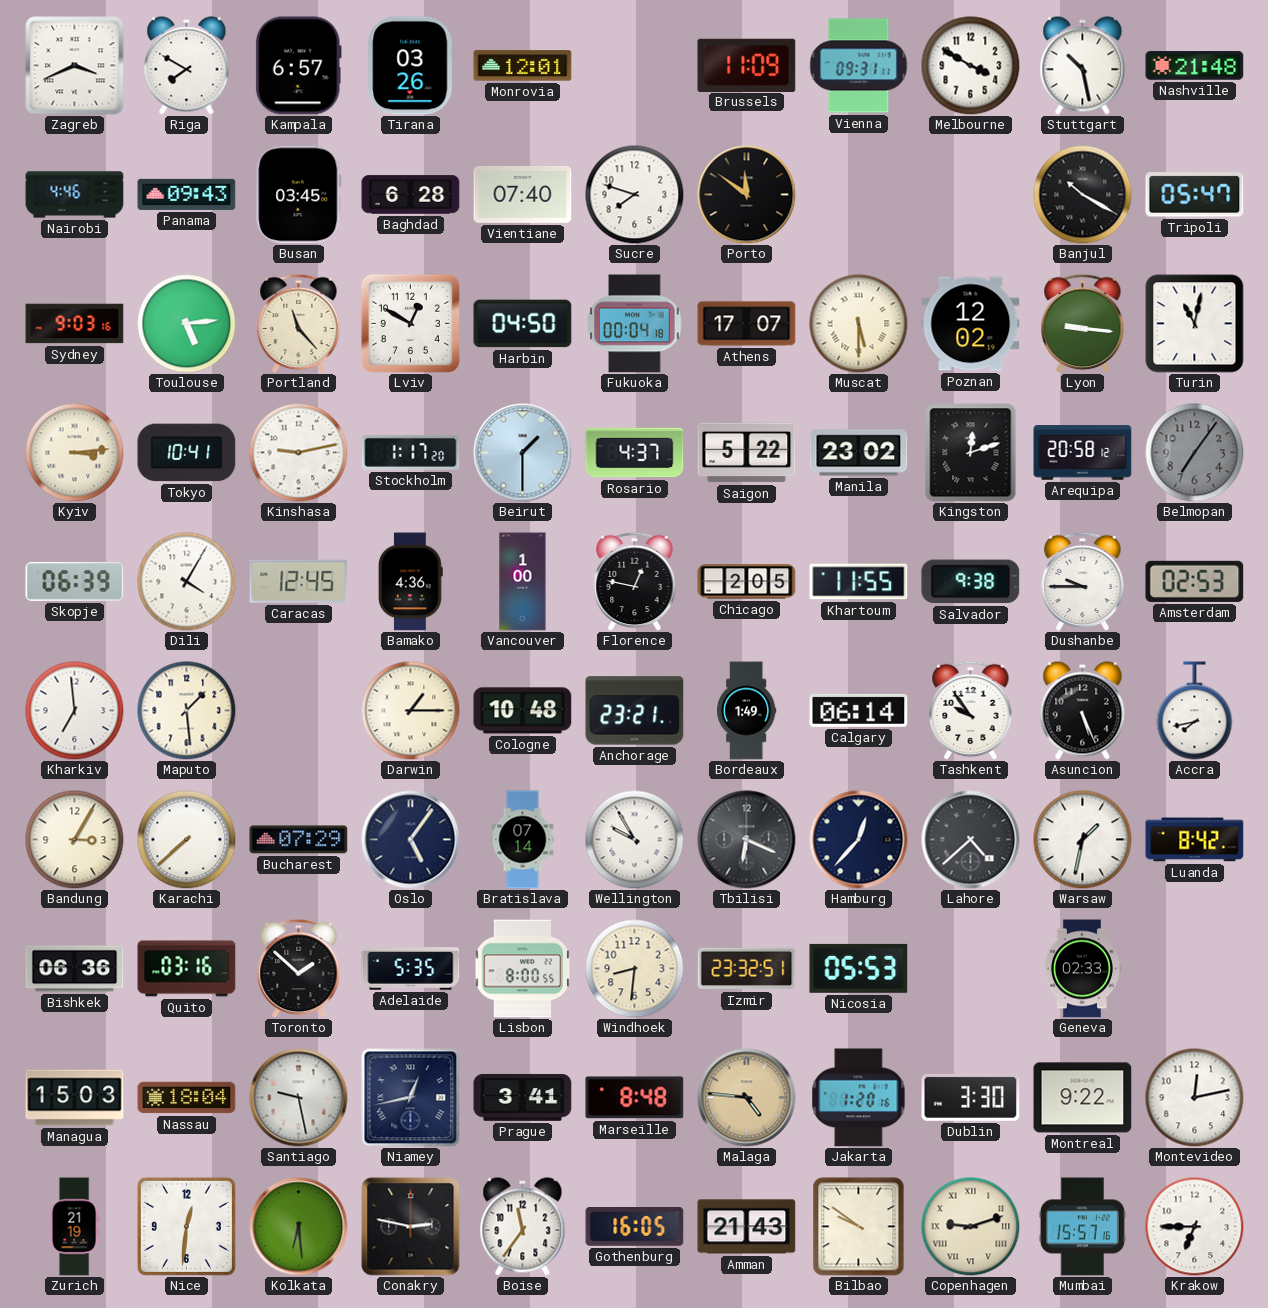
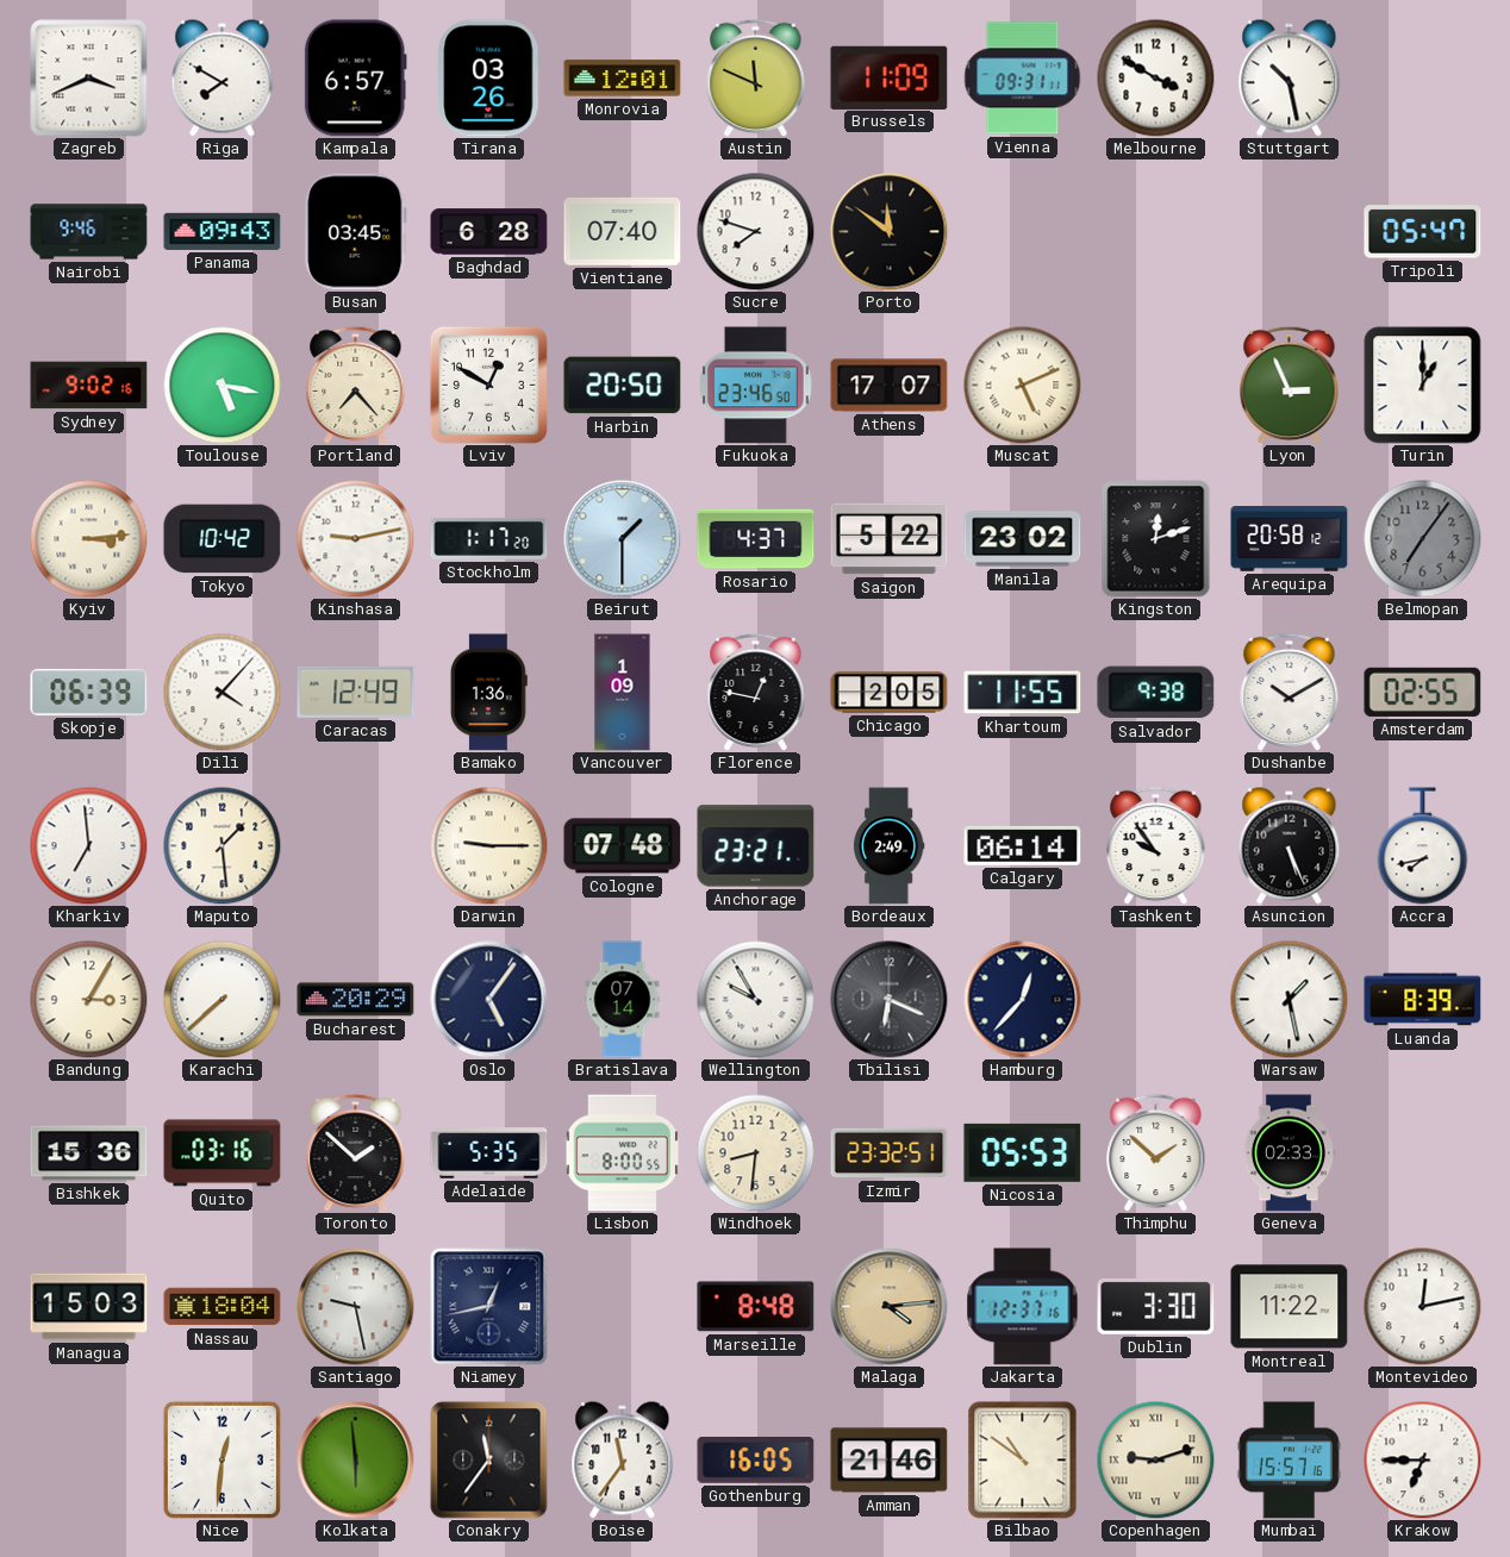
Austin: none -> 11:49 (756, 77)
Nashville: 21:48 -> none (1195, 66)
Nairobi: 4:46 -> 9:46 (89, 232)
Banjul: 10:20 -> none (1083, 195)
Sydney: 9:03 -> 9:02 (89, 386)
Toulouse: 5:14 -> 5:17 (223, 386)
Portland: 11:23 -> 7:23 (356, 384)
Harbin: 04:50 -> 20:50 (623, 386)
Fukuoka: 00:04 -> 23:46 (756, 386)
Muscat: 5:30 -> 5:11 (1023, 386)
Poznan: 12:02 -> none (971, 324)
Lyon: 9:16 -> 2:56 (1290, 384)
Turin: 11:02 -> 1:00 (1423, 386)
Tokyo: 10:41 -> 10:42 (223, 539)
Dili: 4:05 -> 4:07 (223, 693)
Caracas: 12:45 -> 12:49 (356, 692)
Bamako: 4:36 -> 1:36 (489, 693)
Vancouver: 1:00 -> 1:09 (623, 693)
Dushanbe: 9:45 -> 10:10 (1290, 692)
Amsterdam: 02:53 -> 02:55 (1423, 692)
Darwin: 1:15 -> 9:15 (489, 846)
Cologne: 10:48 -> 07:48 (623, 846)
Bordeaux: 1:49 -> 2:49 (888, 846)
Bucharest: 07:29 -> 20:29 (356, 1000)
Lahore: 4:38 -> none (971, 840)
Warsaw: 1:32 -> 1:28 (1290, 1000)
Luanda: 8:42 -> 8:39 (1423, 1000)
Bishkek: 06:36 -> 15:36 (89, 1153)
Thimphu: none -> 1:52 (1156, 1152)
Prague: 3:41 -> none (523, 1097)
Malaga: 4:46 -> 4:14 (890, 1307)
Jakarta: 1:20 -> 12:37 (1023, 1307)
Montreal: 9:22 -> 11:22 (1290, 1307)
Zurich: 21:19 -> none (74, 1227)
Kolkata: 6:29 -> 5:59 (356, 1461)
Conakry: 2:47 -> 11:36 (489, 1461)
Amman: 21:43 -> 21:46 (890, 1461)
Bilbao: 9:51 -> 10:51 (1023, 1461)
